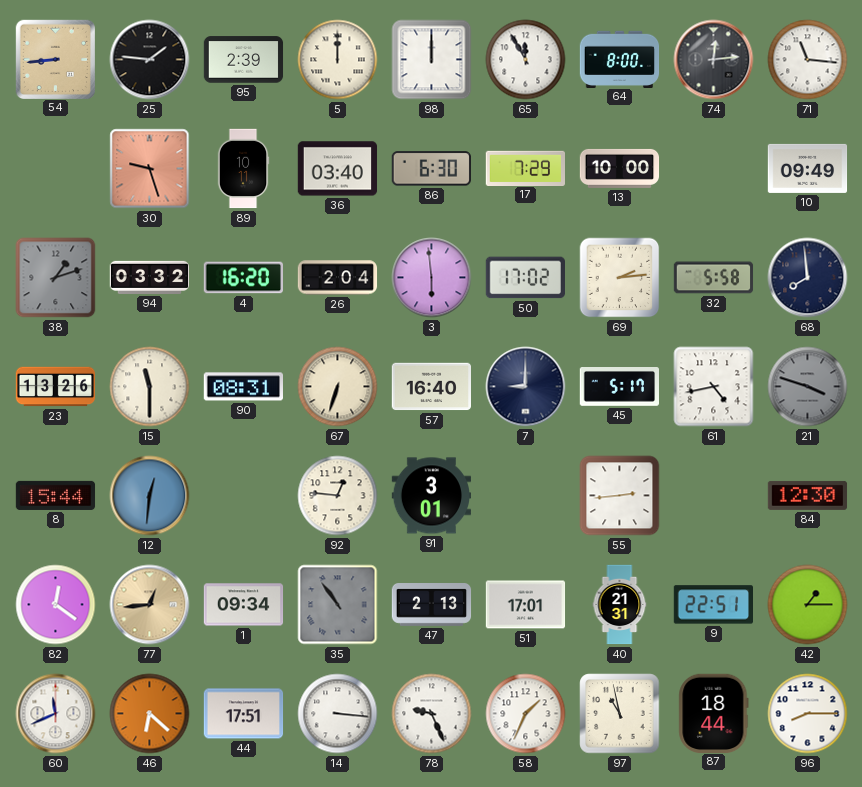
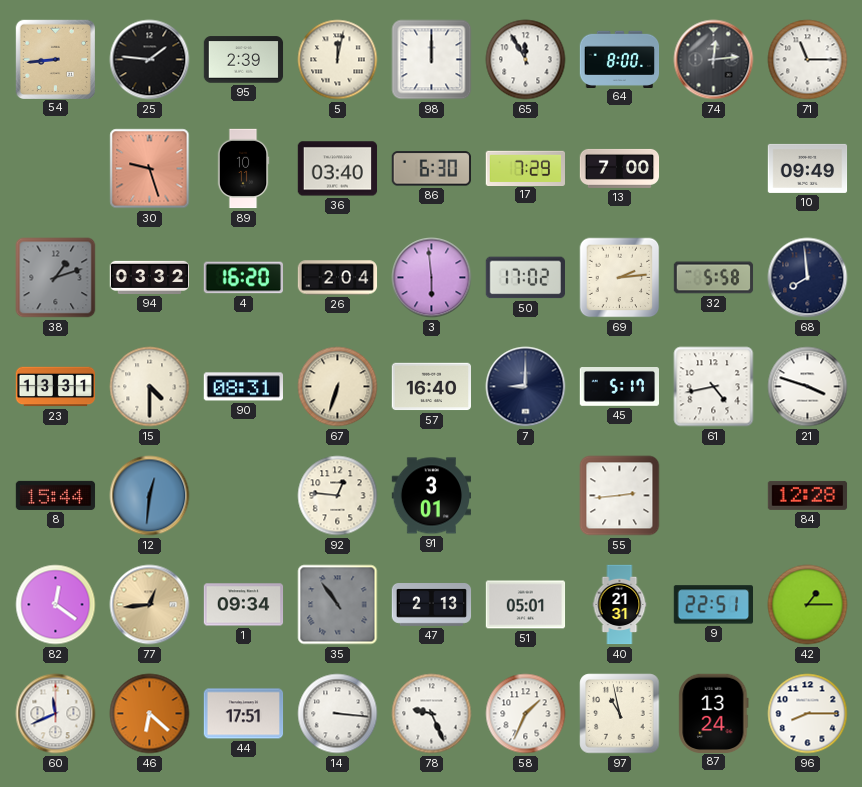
5: 12:00 -> 12:02 (338, 60)
71: 11:16 -> 11:15 (808, 60)
13: 10:00 -> 7:00 (620, 168)
23: 13:26 -> 13:31 (56, 387)
15: 11:30 -> 4:30 (150, 387)
21 dial: grey -> white (808, 387)
84: 12:30 -> 12:28 (808, 495)
51: 17:01 -> 05:01 (526, 605)
87: 18:44 -> 13:24 (714, 713)
